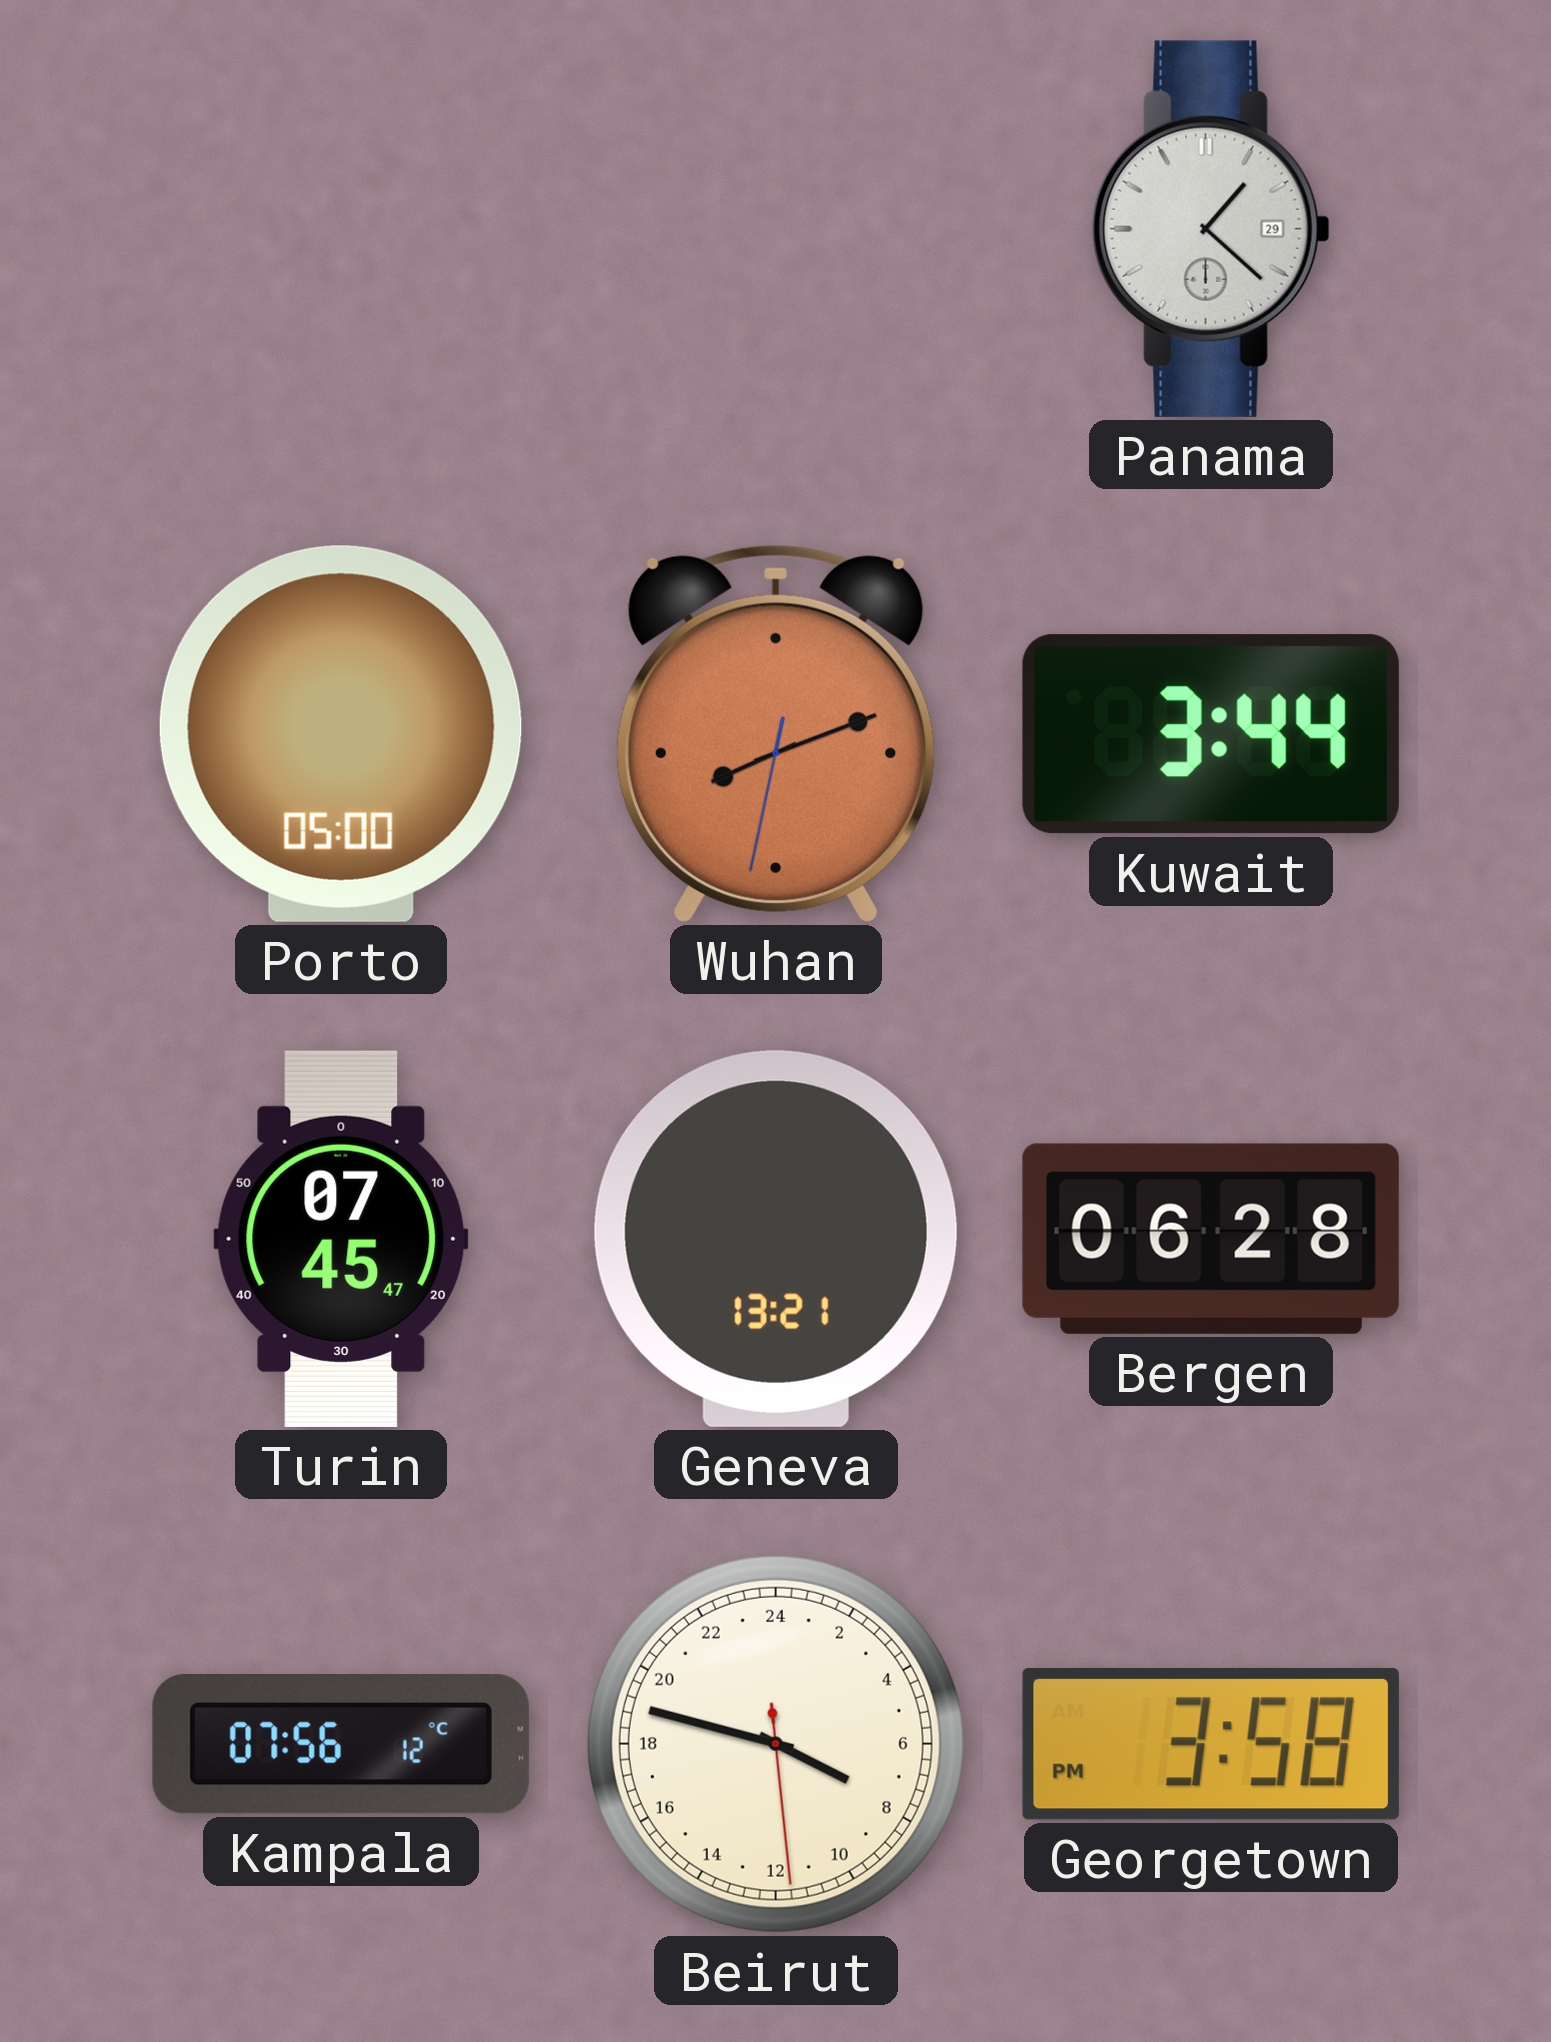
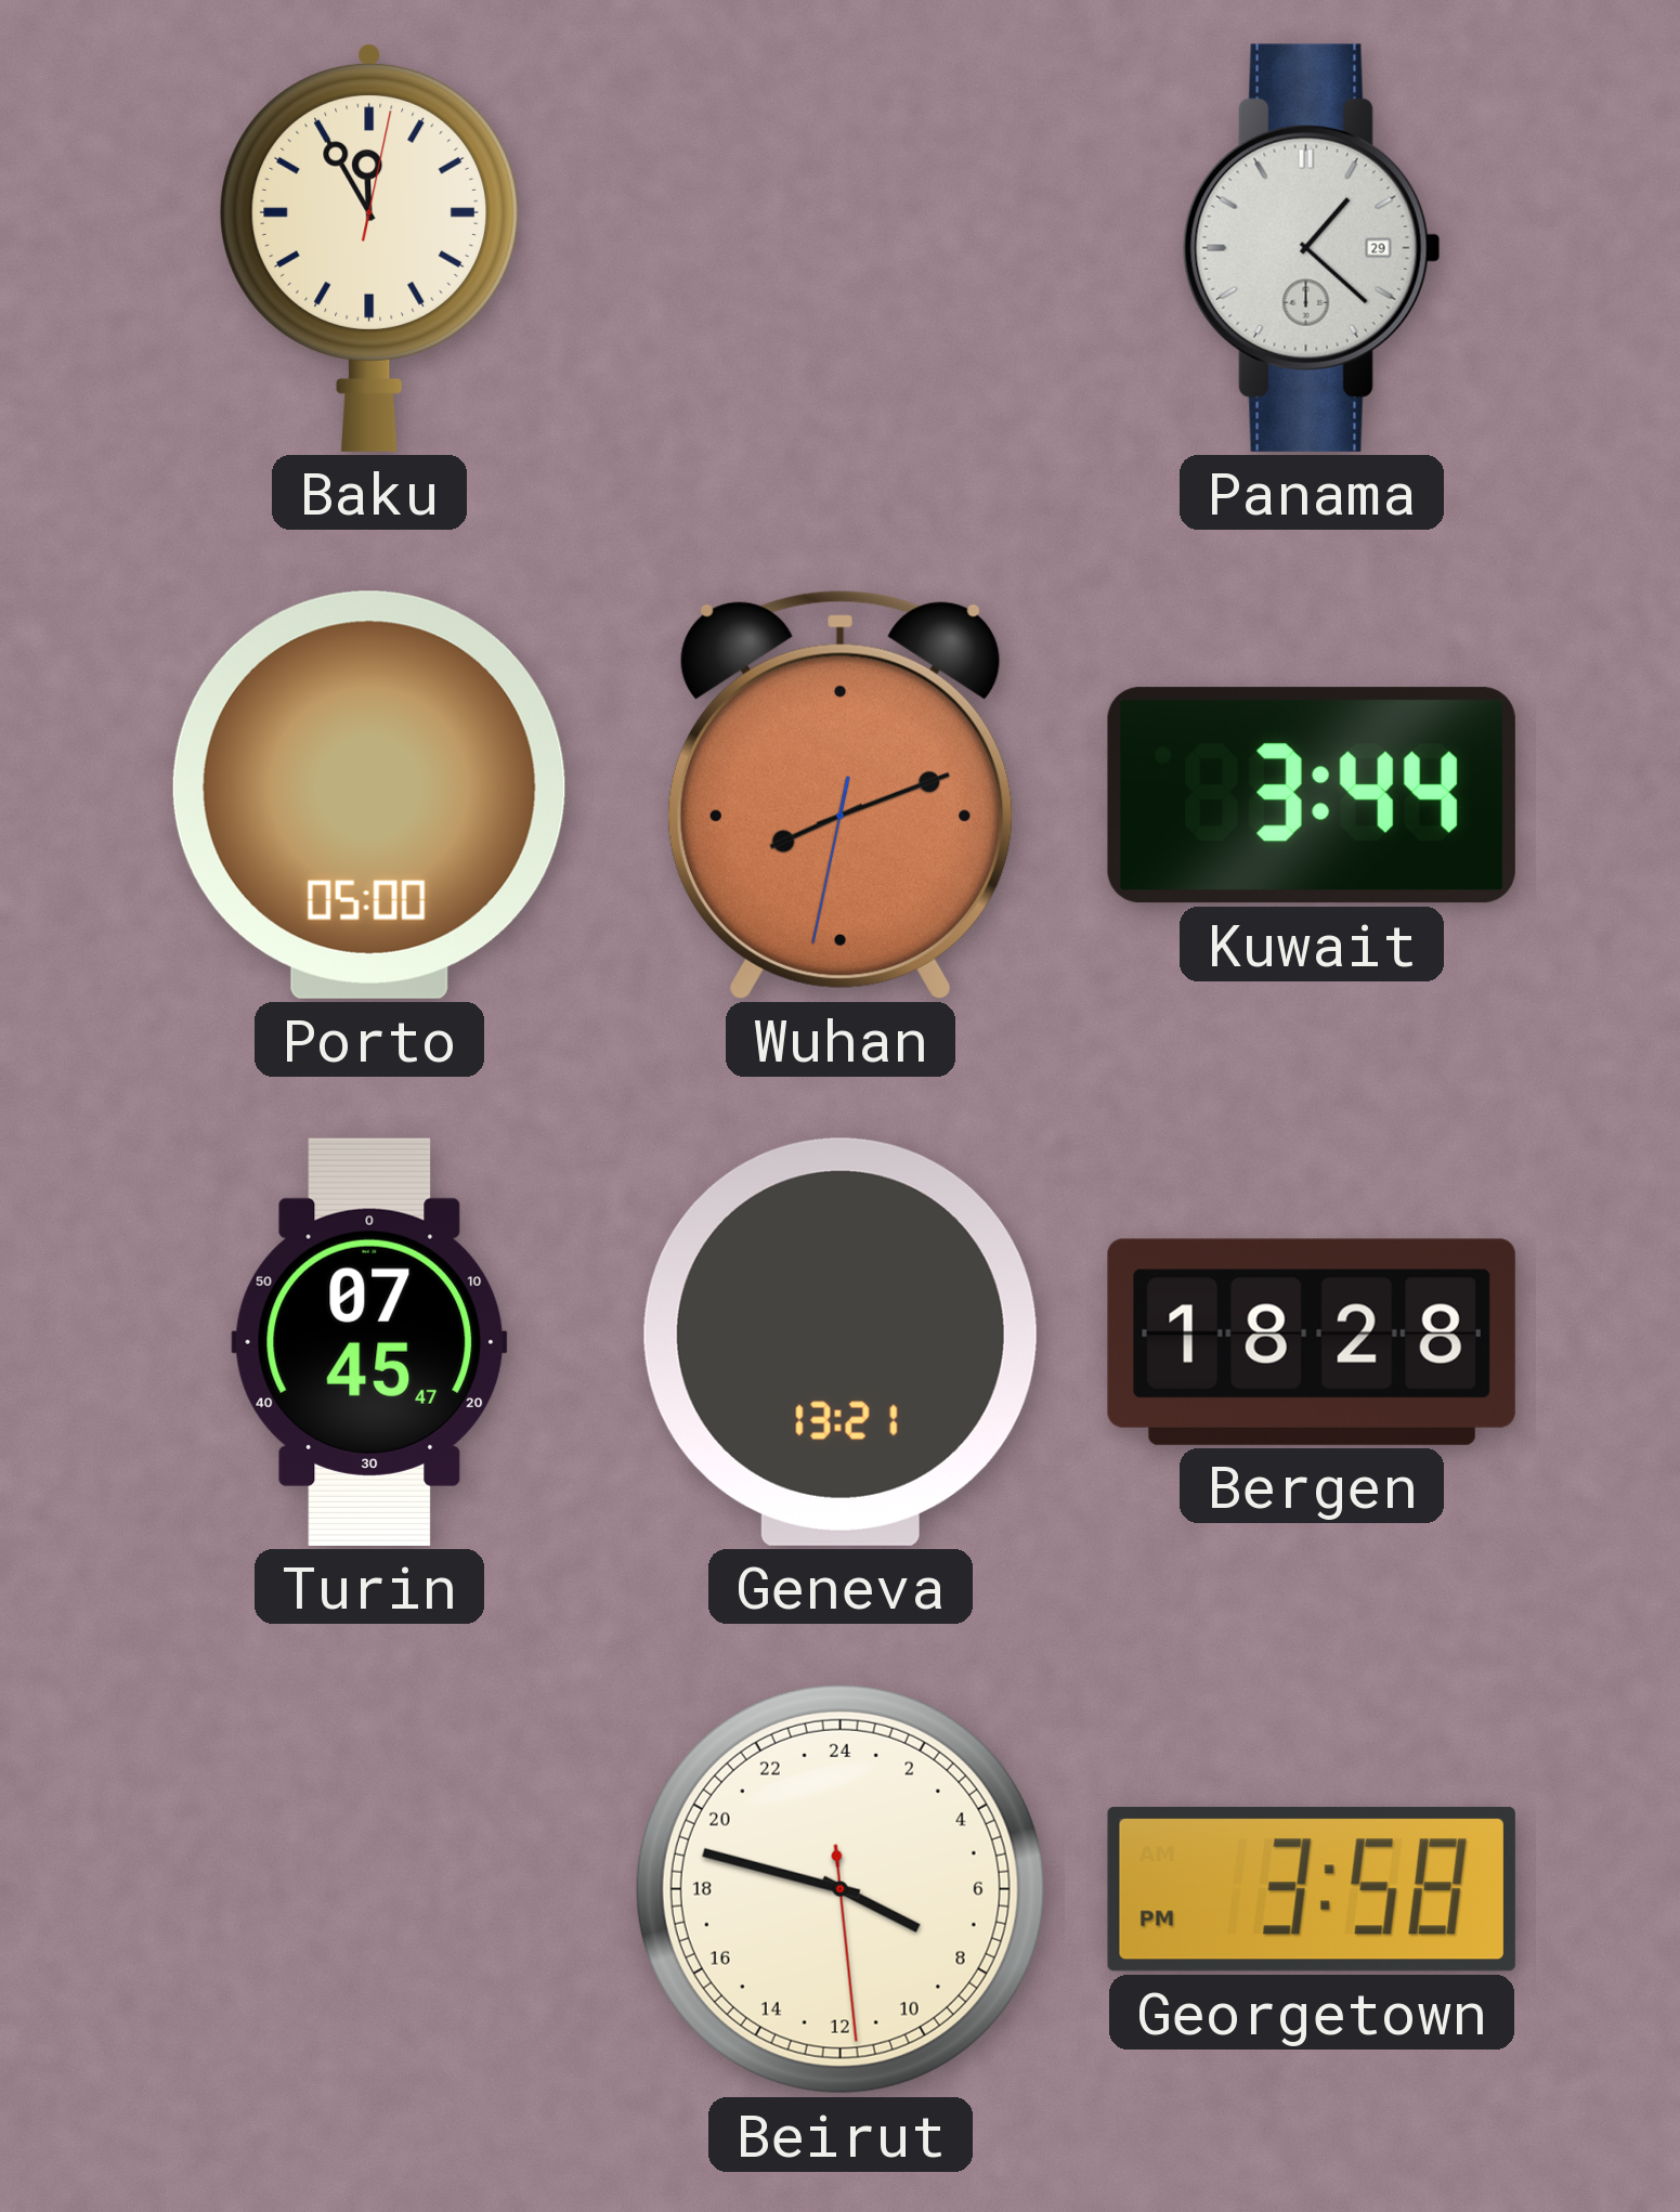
Baku: none -> 11:55 (369, 247)
Bergen: 06:28 -> 18:28 (1312, 1342)
Kampala: 07:56 -> none (341, 1744)
